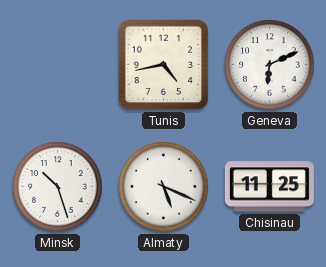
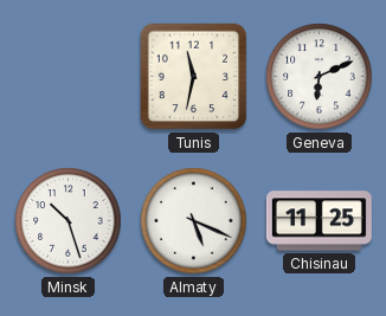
Tunis: 4:43 -> 11:32 (194, 77)
